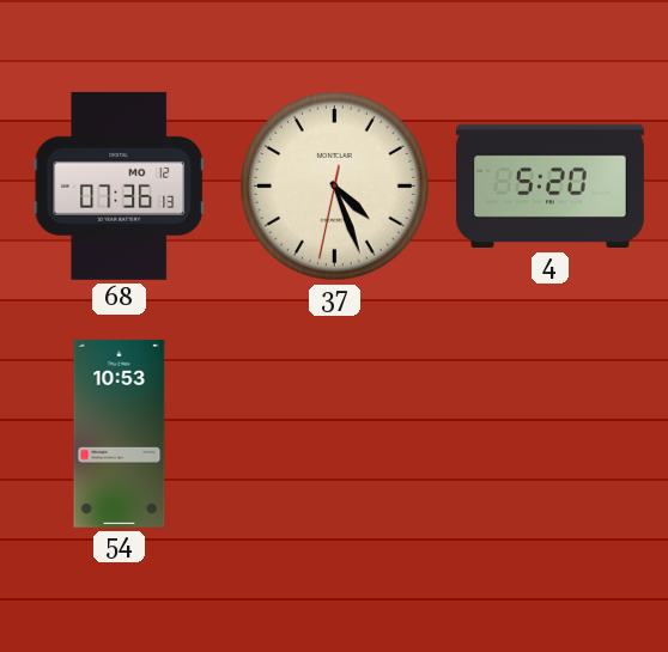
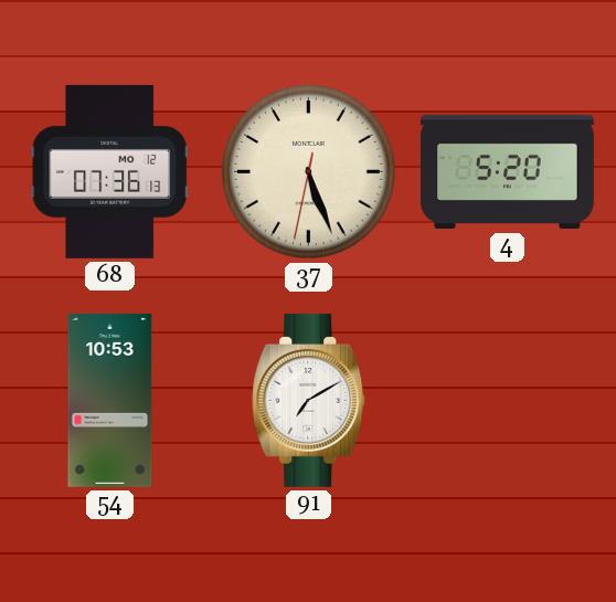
37: 4:26 -> 5:26 (309, 172)
91: none -> 7:10 (309, 400)
